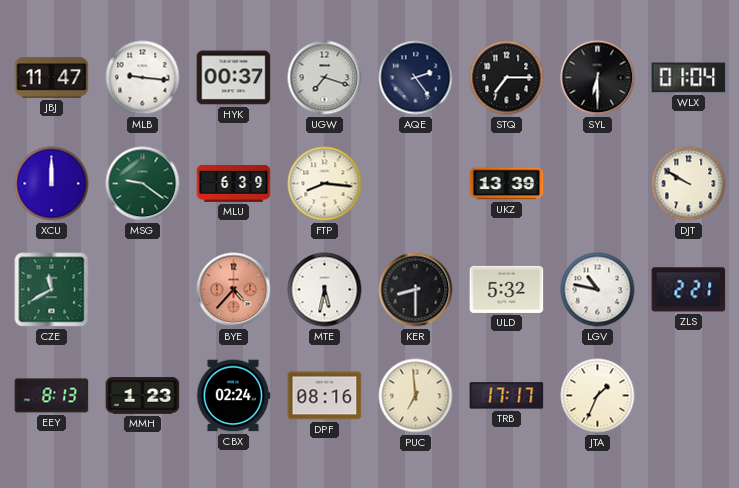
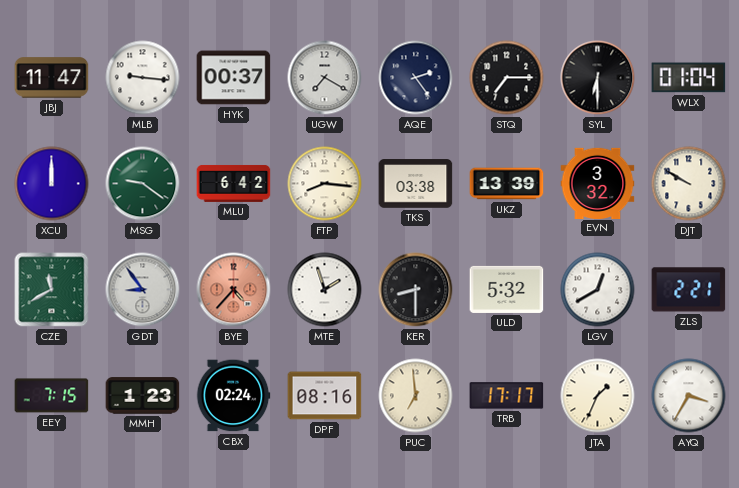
UGW: 7:18 -> 7:20 (325, 78)
MLU: 6:39 -> 6:42 (234, 183)
TKS: none -> 03:38 (416, 184)
EVN: none -> 3:32 (598, 183)
GDT: none -> 8:54 (143, 290)
MTE: 5:32 -> 1:57 (325, 290)
LGV: 10:47 -> 12:40 (598, 290)
EEY: 8:13 -> 7:15 (52, 396)
AYQ: none -> 3:35 (689, 396)
